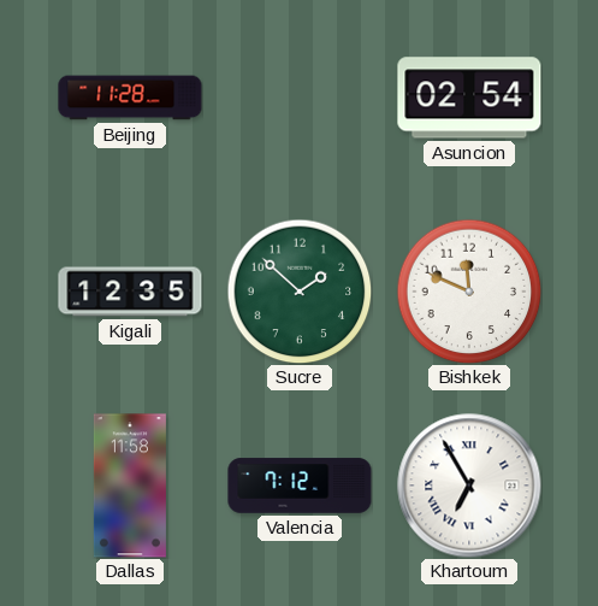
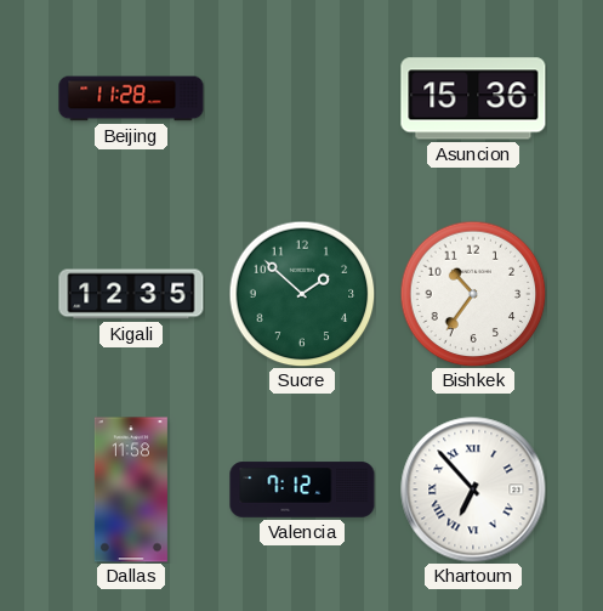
Asuncion: 02:54 -> 15:36 (473, 98)
Bishkek: 11:49 -> 10:36 (473, 294)
Khartoum: 6:55 -> 6:53 (473, 490)
